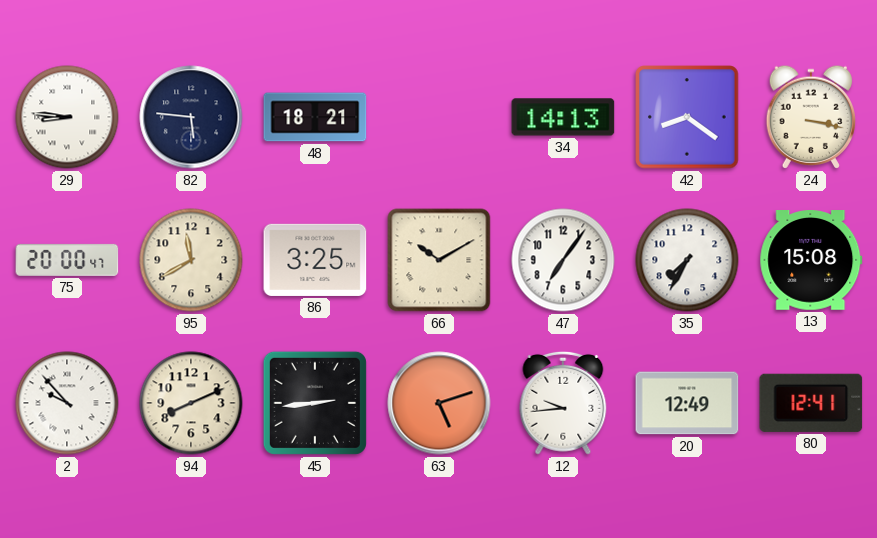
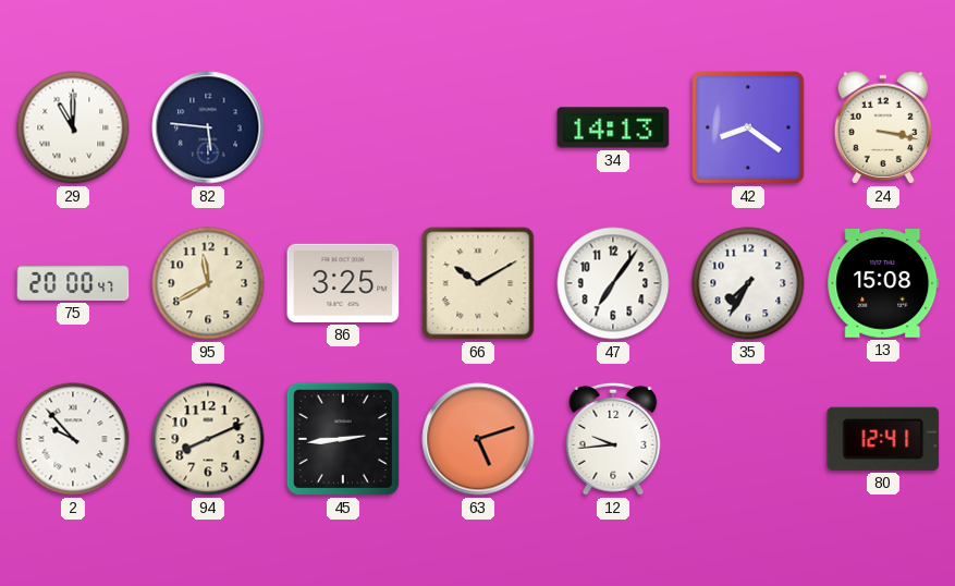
29: 8:46 -> 11:00 (73, 127)
48: 18:21 -> none (315, 117)
20: 12:49 -> none (687, 403)
